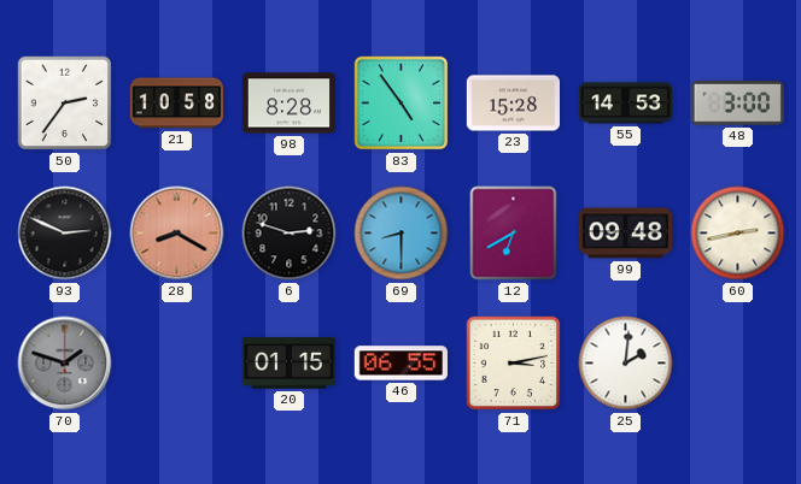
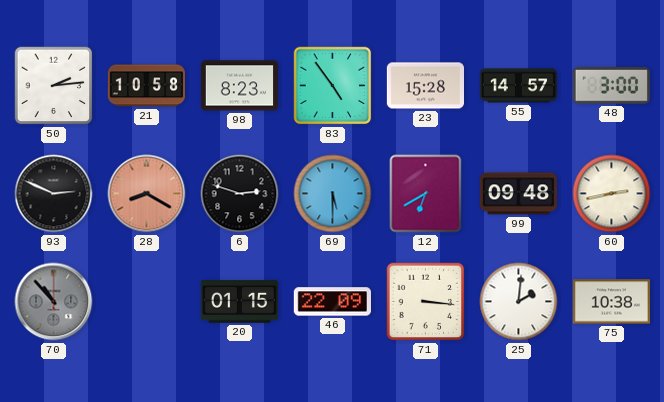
50: 2:36 -> 2:14 (54, 86)
98: 8:28 -> 8:23 (239, 86)
55: 14:53 -> 14:57 (518, 86)
69: 8:30 -> 5:30 (333, 194)
70: 1:48 -> 10:53 (54, 302)
46: 06:55 -> 22:09 (332, 302)
71: 3:13 -> 3:16 (426, 302)
75: none -> 10:38 (611, 302)
